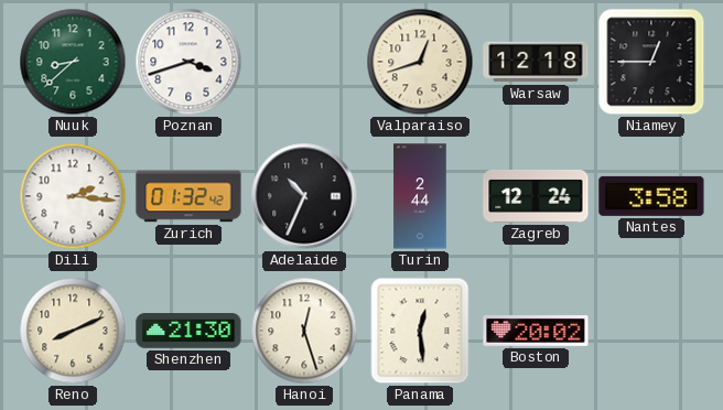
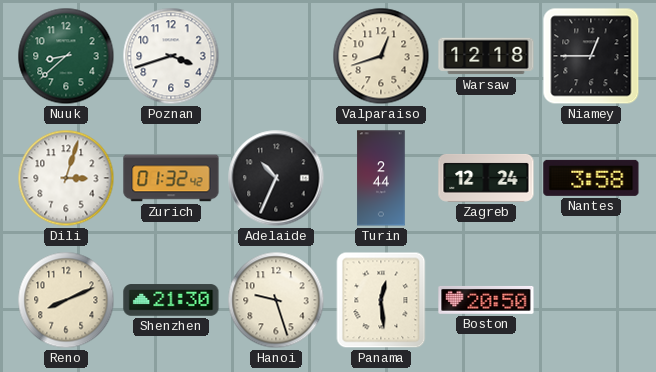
Dili: 2:16 -> 3:03 (66, 178)
Hanoi: 12:27 -> 9:27 (276, 300)
Boston: 20:02 -> 20:50 (486, 300)
